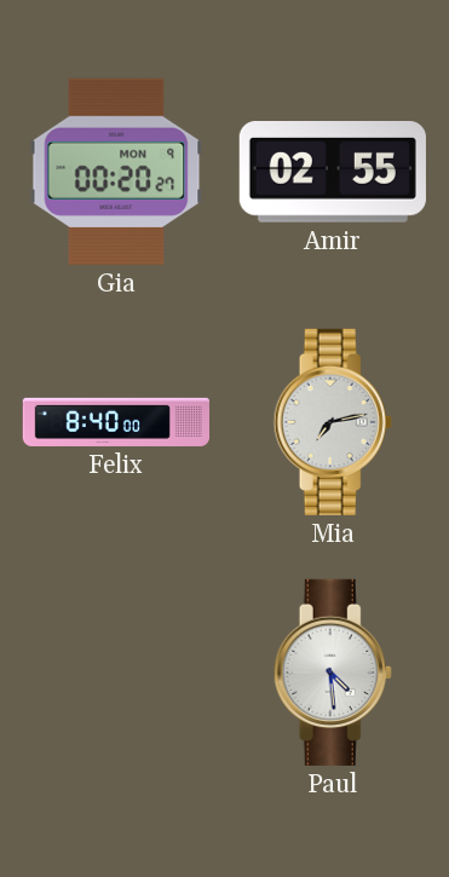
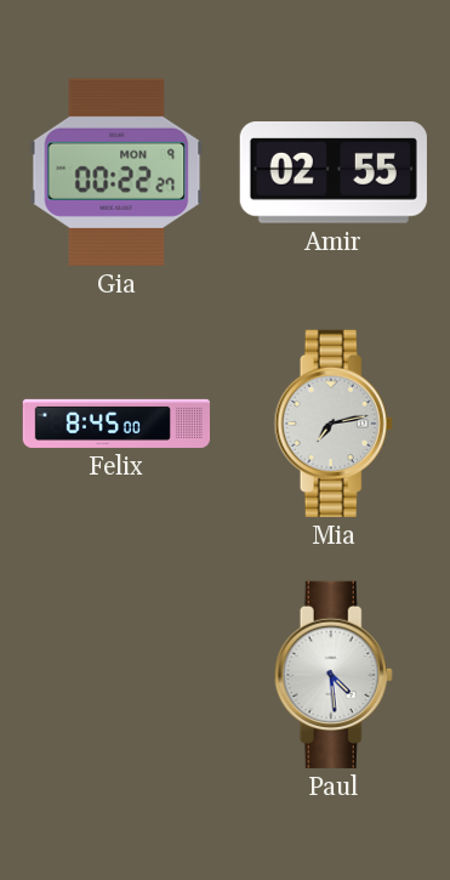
Gia: 00:20 -> 00:22 (116, 172)
Felix: 8:40 -> 8:45 (115, 424)
